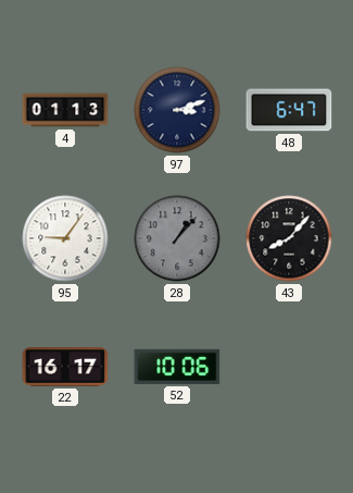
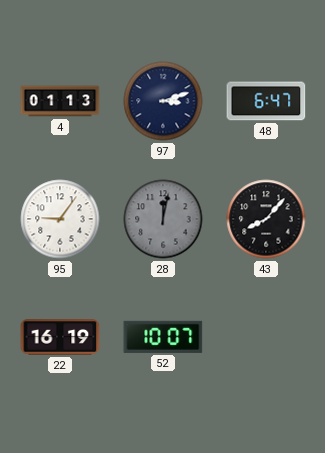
28: 1:07 -> 12:02 (163, 219)
22: 16:17 -> 16:19 (60, 337)
52: 10:06 -> 10:07 (163, 337)
